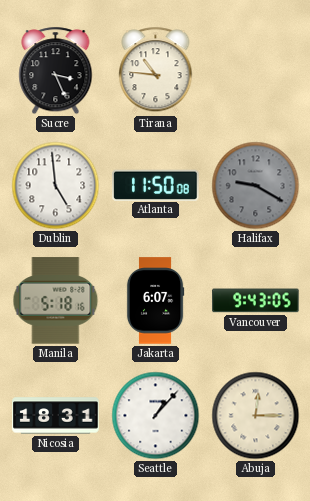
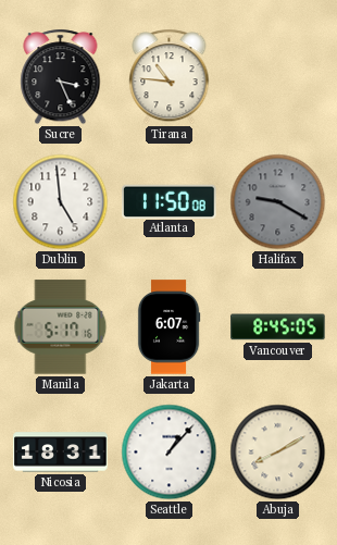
Manila: 5:18 -> 5:17 (61, 327)
Vancouver: 9:43 -> 8:45 (278, 327)
Abuja: 12:15 -> 8:10 (278, 453)
